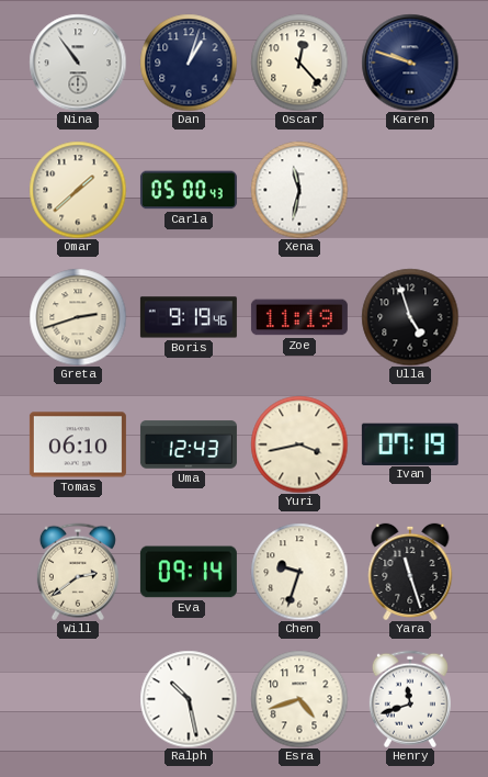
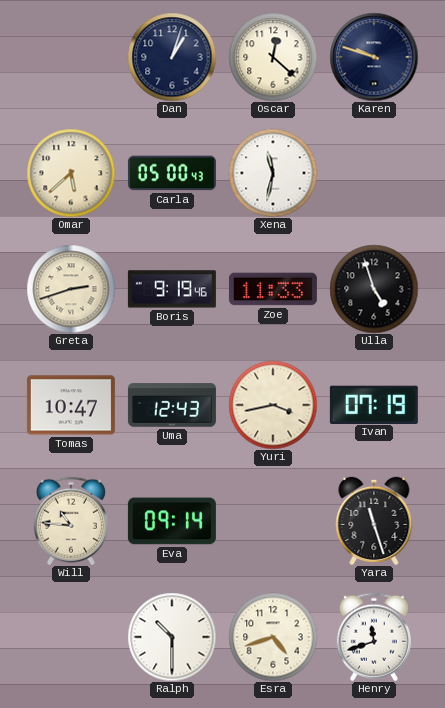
Nina: 10:54 -> none (78, 63)
Oscar: 12:23 -> 12:22 (273, 57)
Omar: 1:38 -> 5:38 (71, 173)
Zoe: 11:19 -> 11:33 (273, 289)
Tomas: 06:10 -> 10:47 (71, 405)
Will: 2:39 -> 10:46 (71, 521)
Chen: 9:33 -> none (299, 572)
Ralph: 10:28 -> 10:30 (172, 637)
